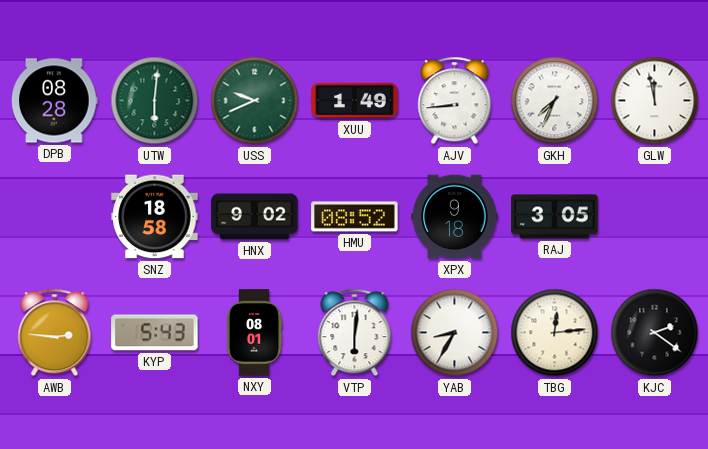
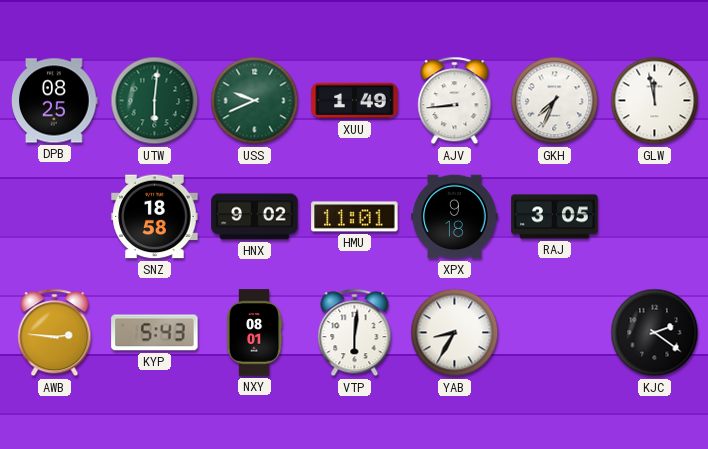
DPB: 08:28 -> 08:25 (55, 101)
HMU: 08:52 -> 11:01 (355, 217)
TBG: 12:14 -> none (555, 333)
